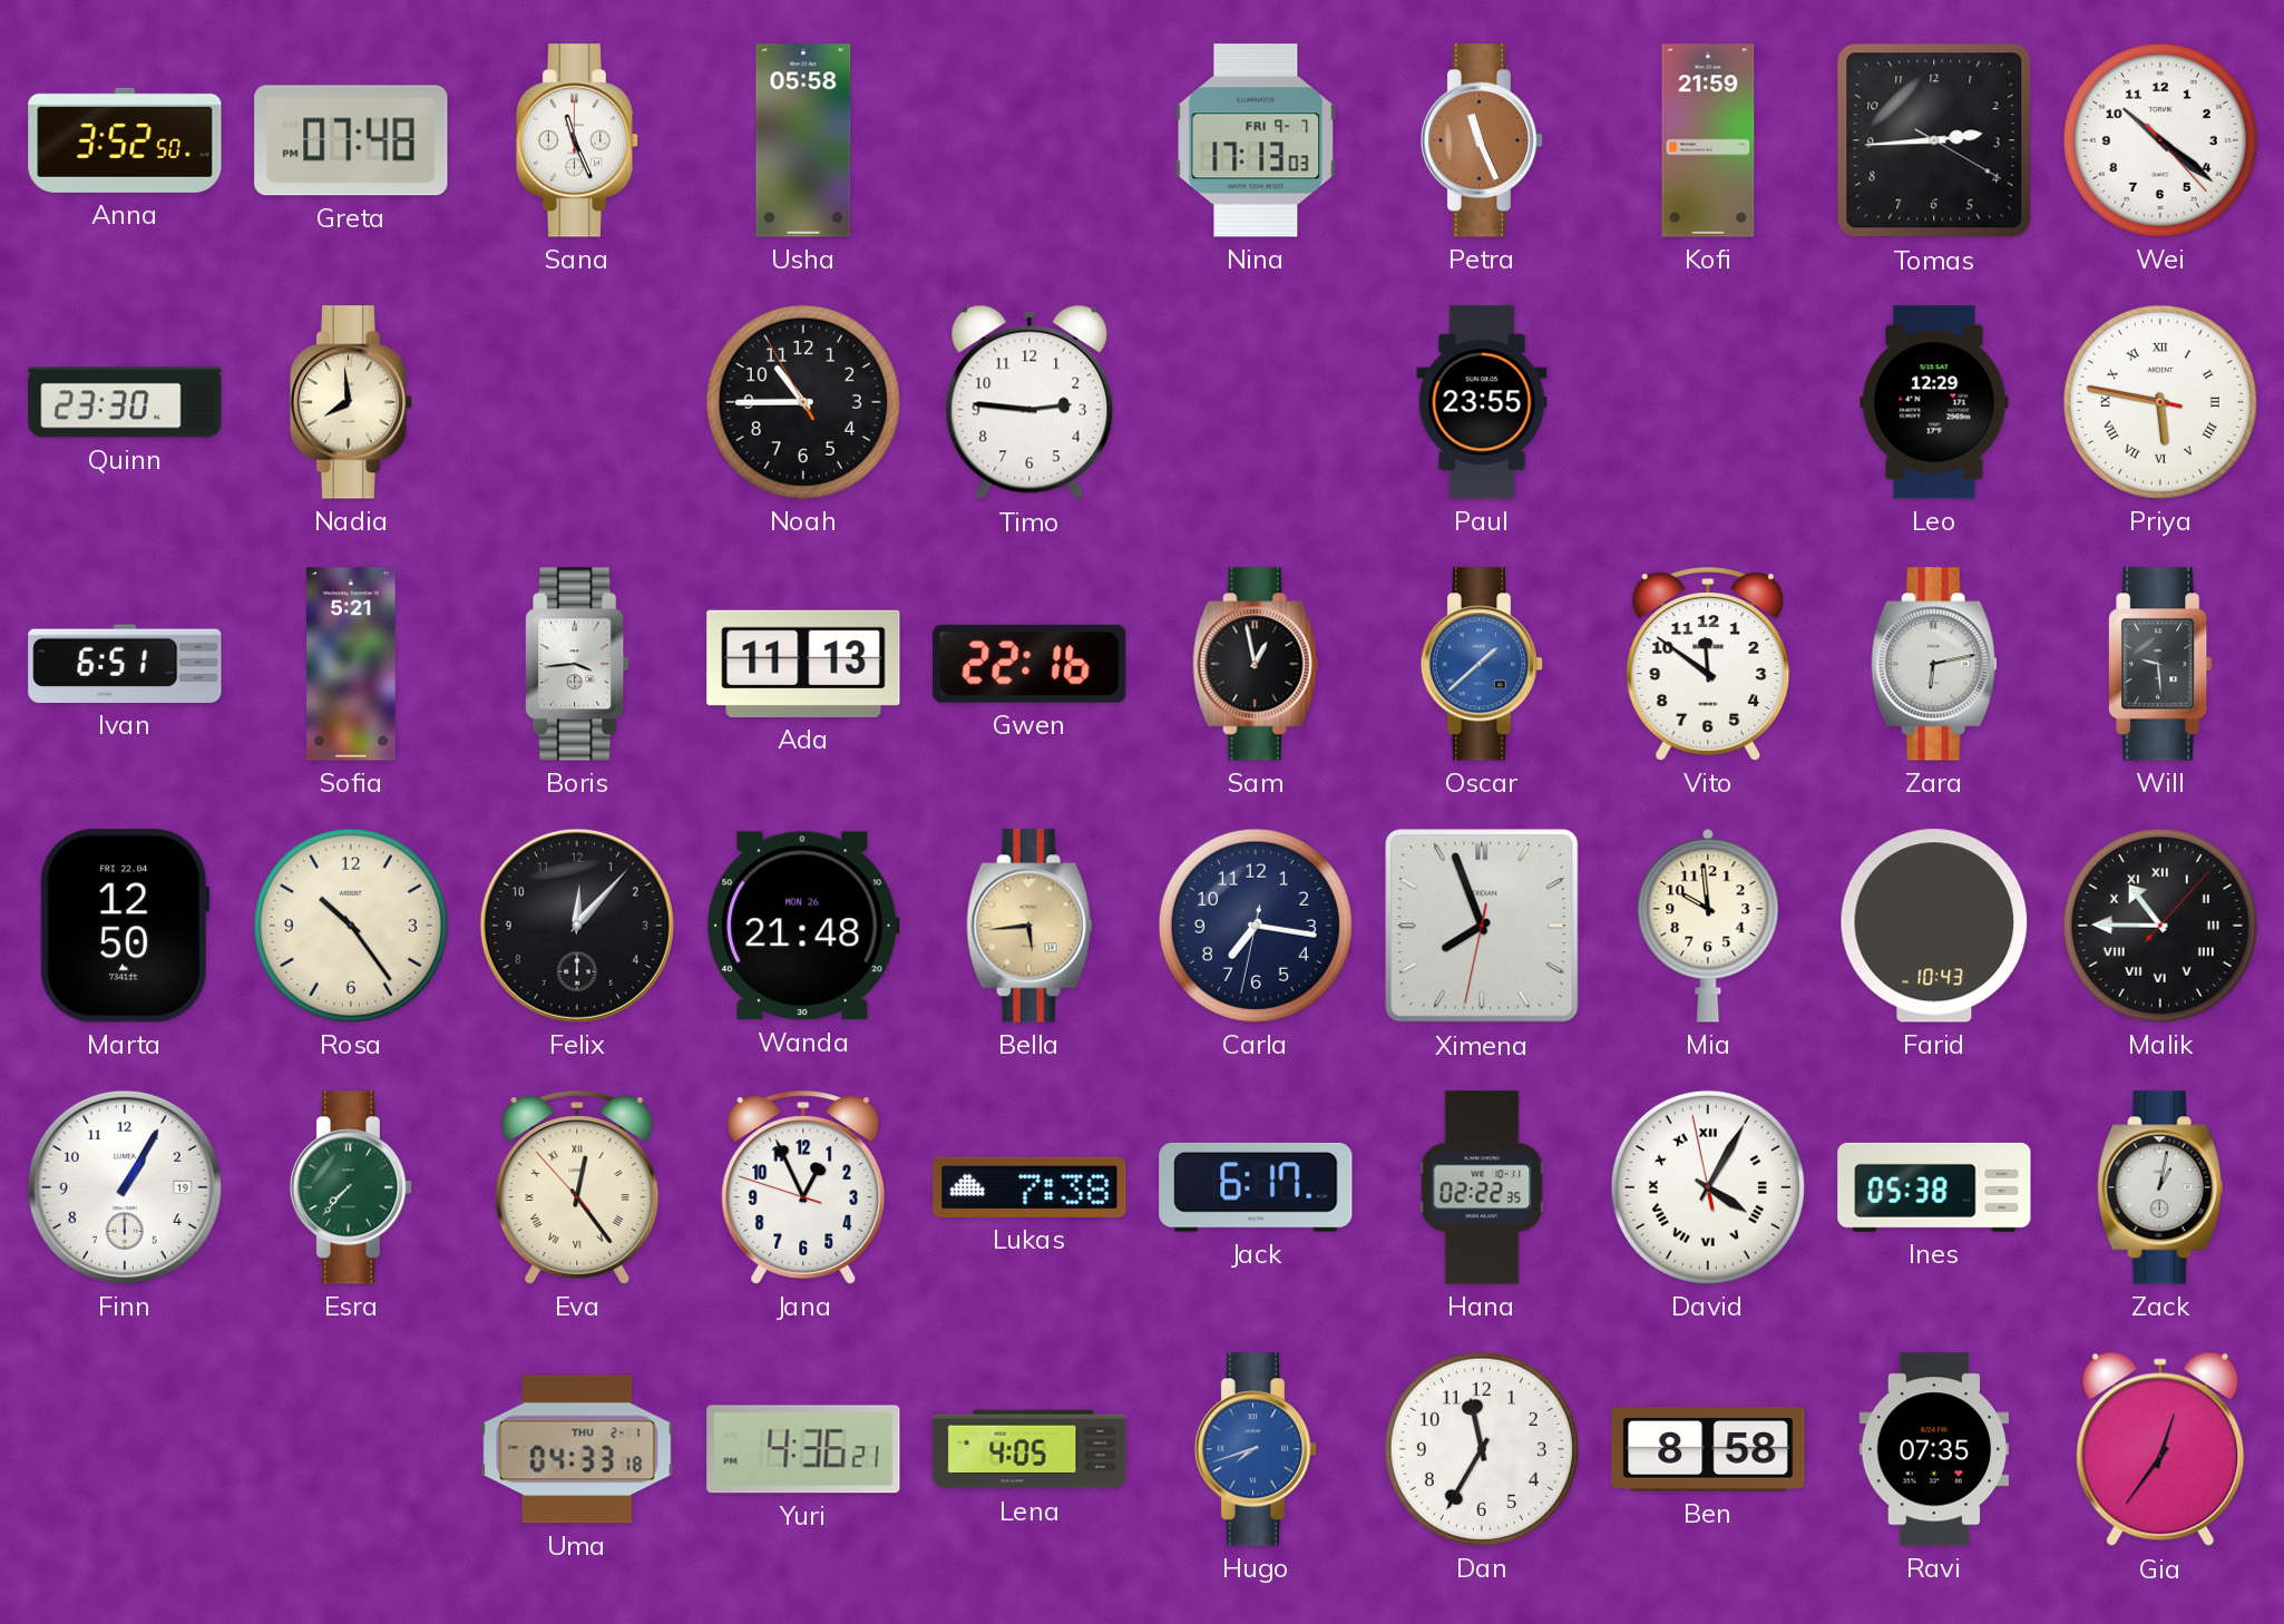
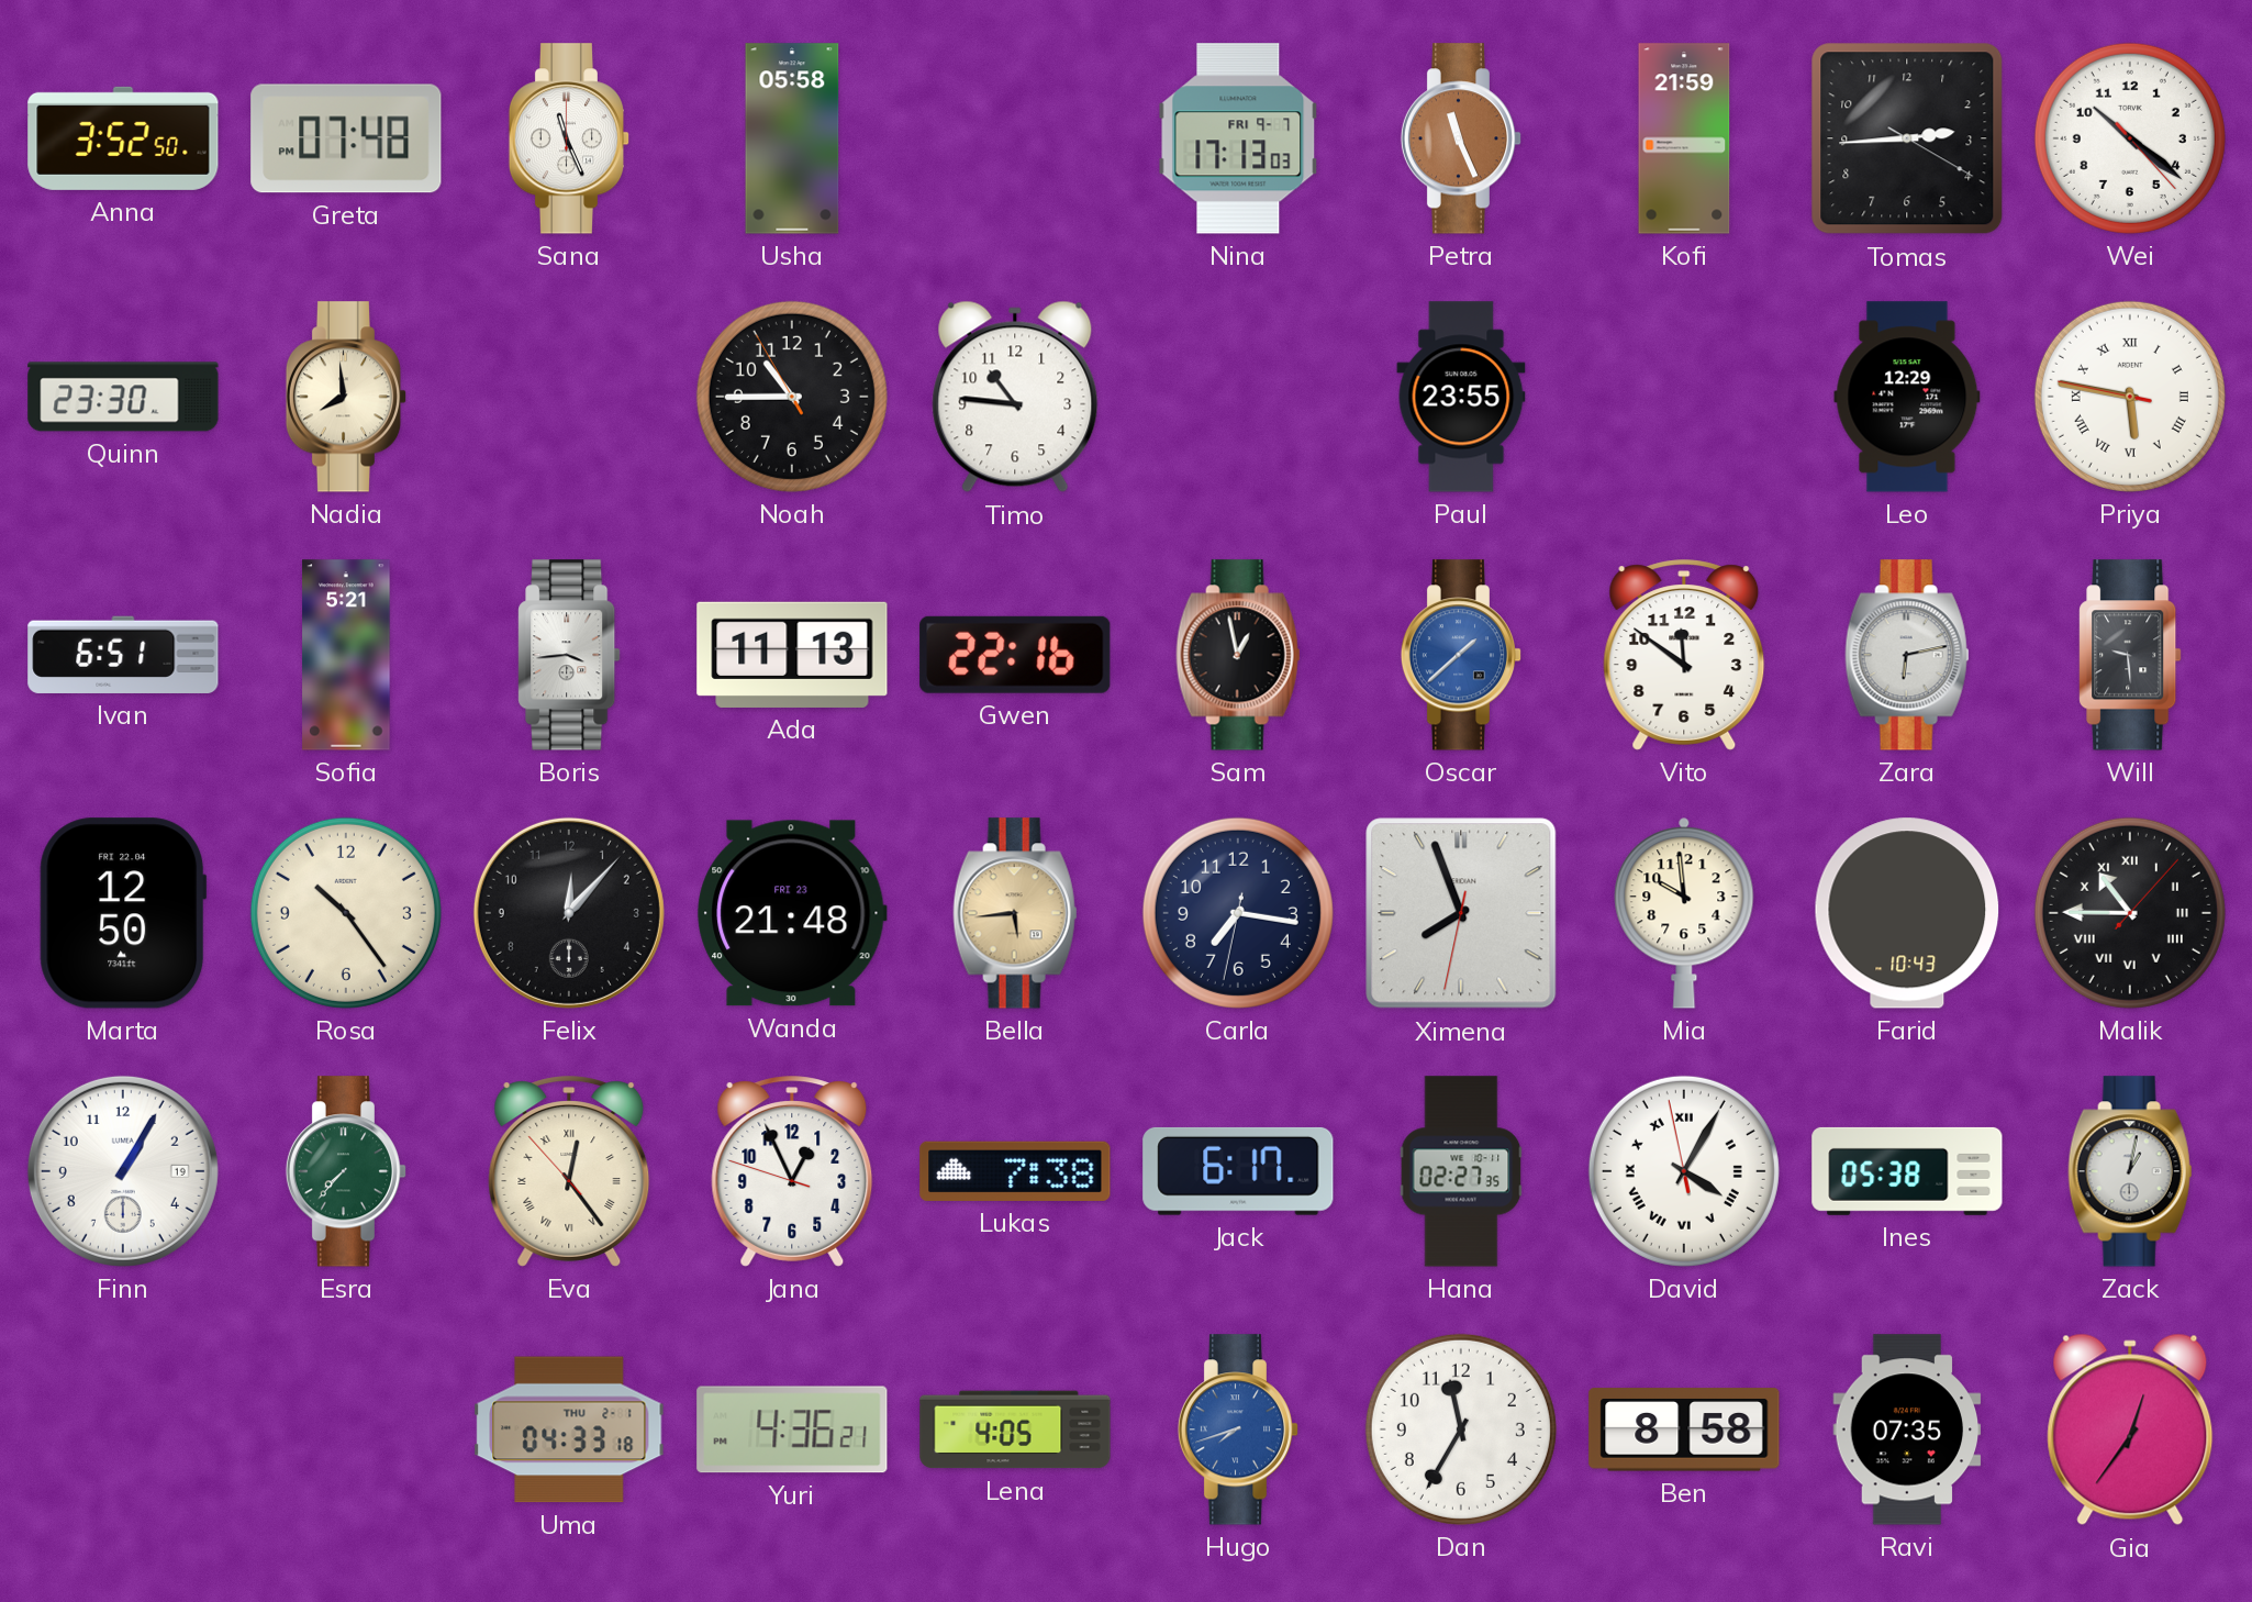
Timo: 2:46 -> 10:46 (1015, 397)
Wanda date: MON 26 -> FRI 23 (792, 913)
Hana: 02:22 -> 02:27 (1461, 1171)
